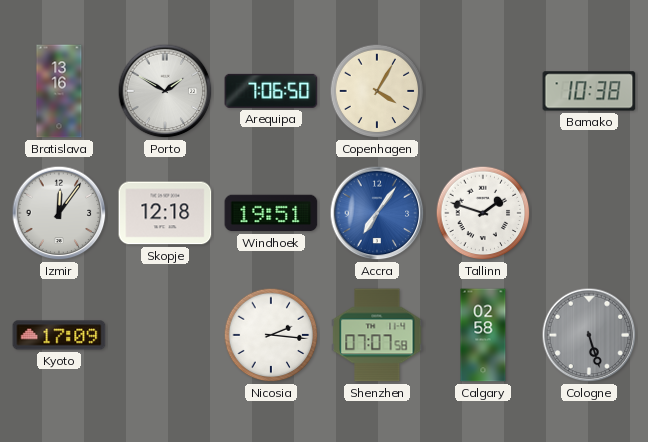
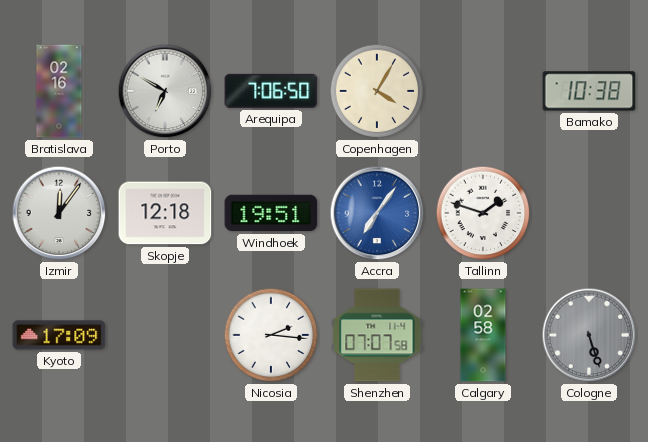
Bratislava: 13:16 -> 02:16 (59, 91)
Porto: 1:50 -> 6:50 (165, 91)
